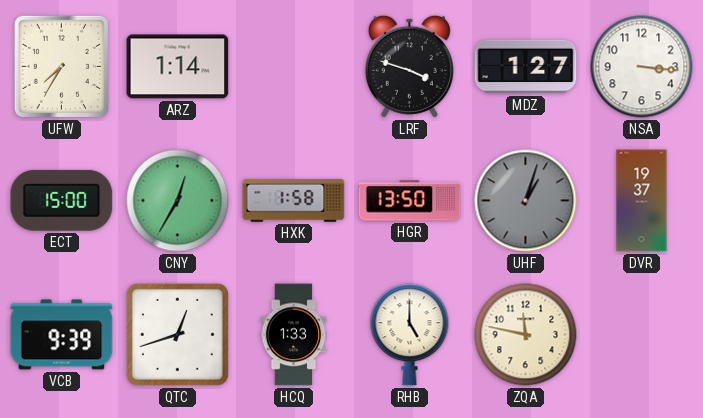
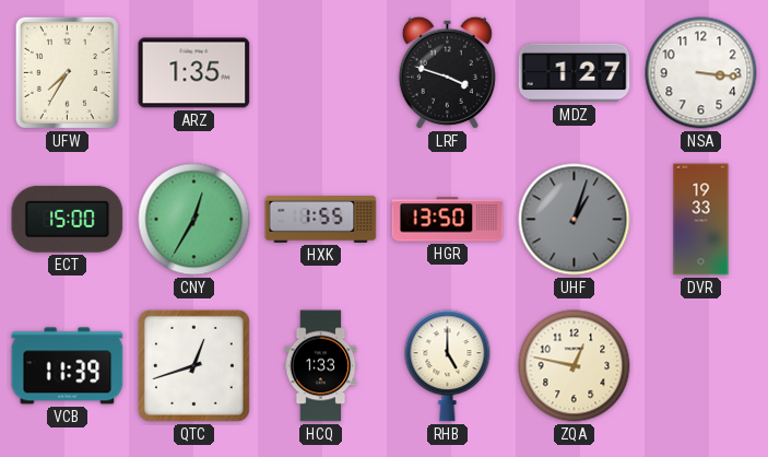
ARZ: 1:14 -> 1:35 (194, 73)
HXK: 1:58 -> 1:55 (321, 219)
DVR: 19:37 -> 19:33 (701, 220)
VCB: 9:39 -> 11:39 (68, 366)
ZQA: 11:47 -> 12:47 (575, 366)
